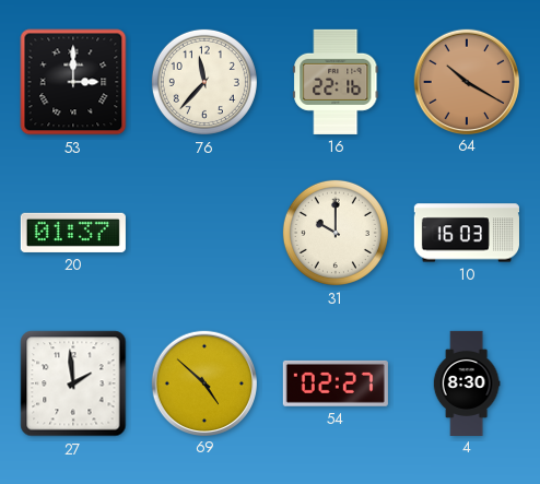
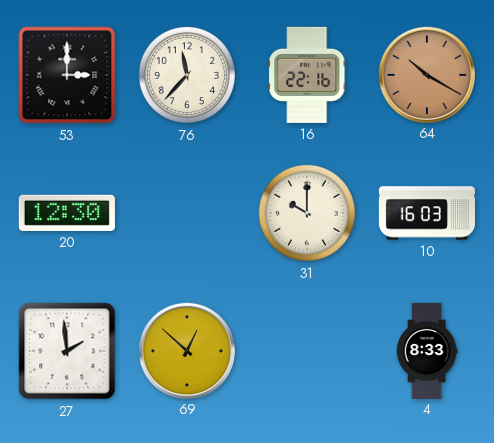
20: 01:37 -> 12:30 (67, 213)
69: 4:52 -> 12:52 (186, 350)
54: 02:27 -> none (336, 383)
4: 8:30 -> 8:33 (427, 350)
